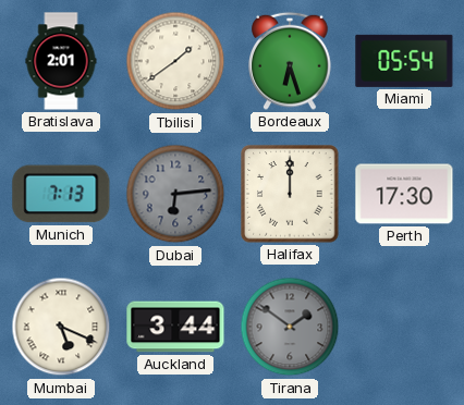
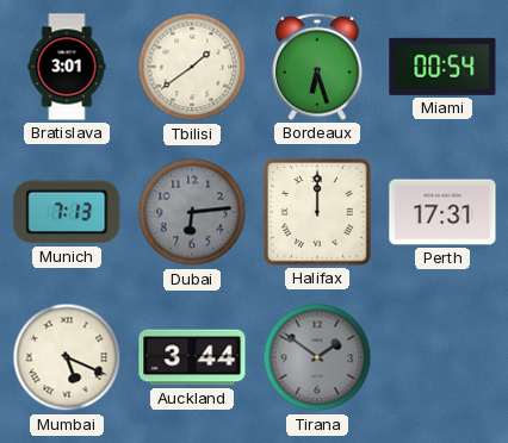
Bratislava: 2:01 -> 3:01 (67, 67)
Miami: 05:54 -> 00:54 (442, 67)
Perth: 17:30 -> 17:31 (442, 212)
